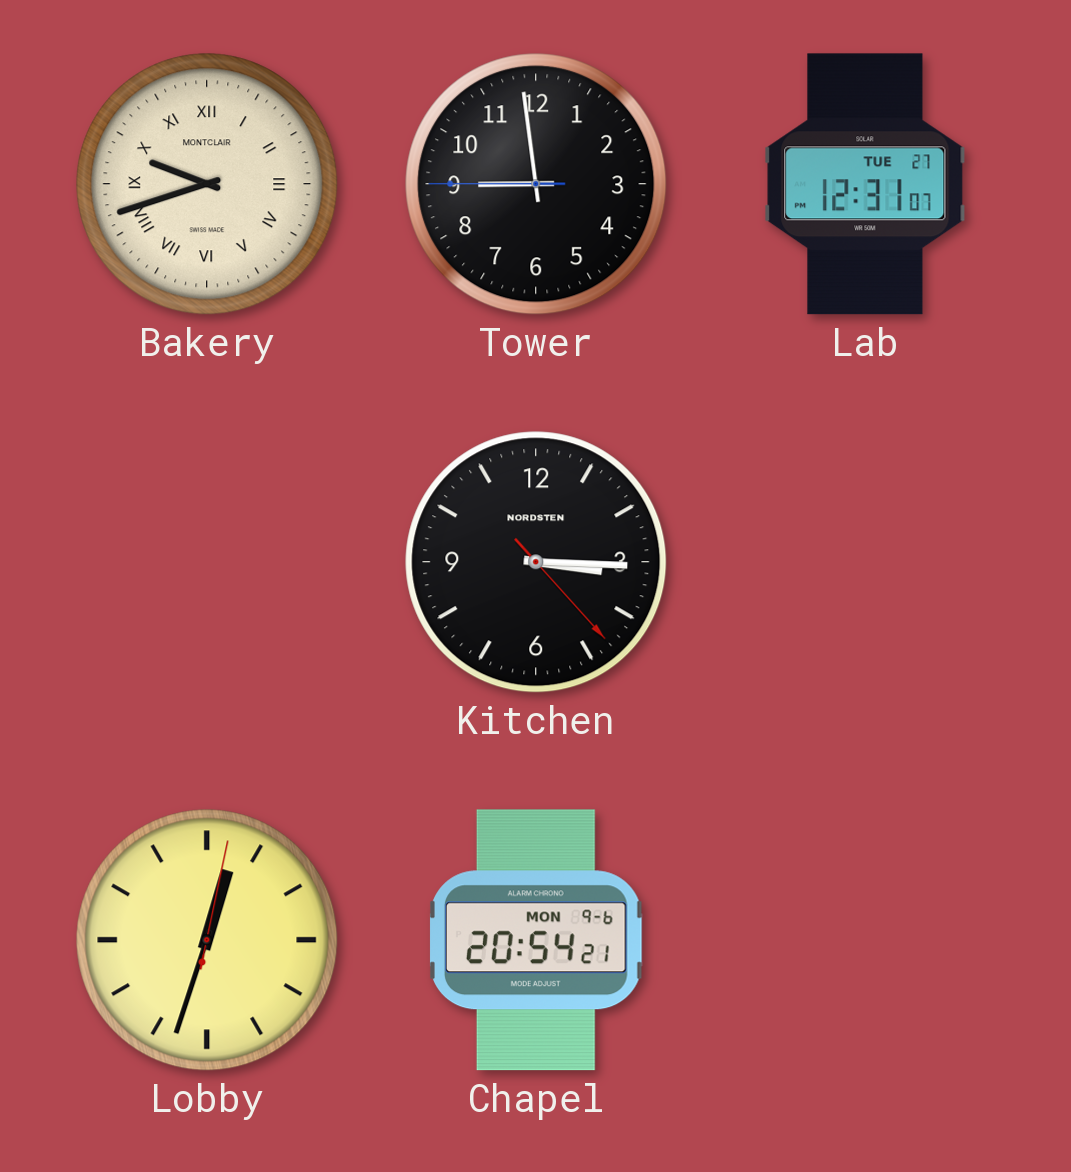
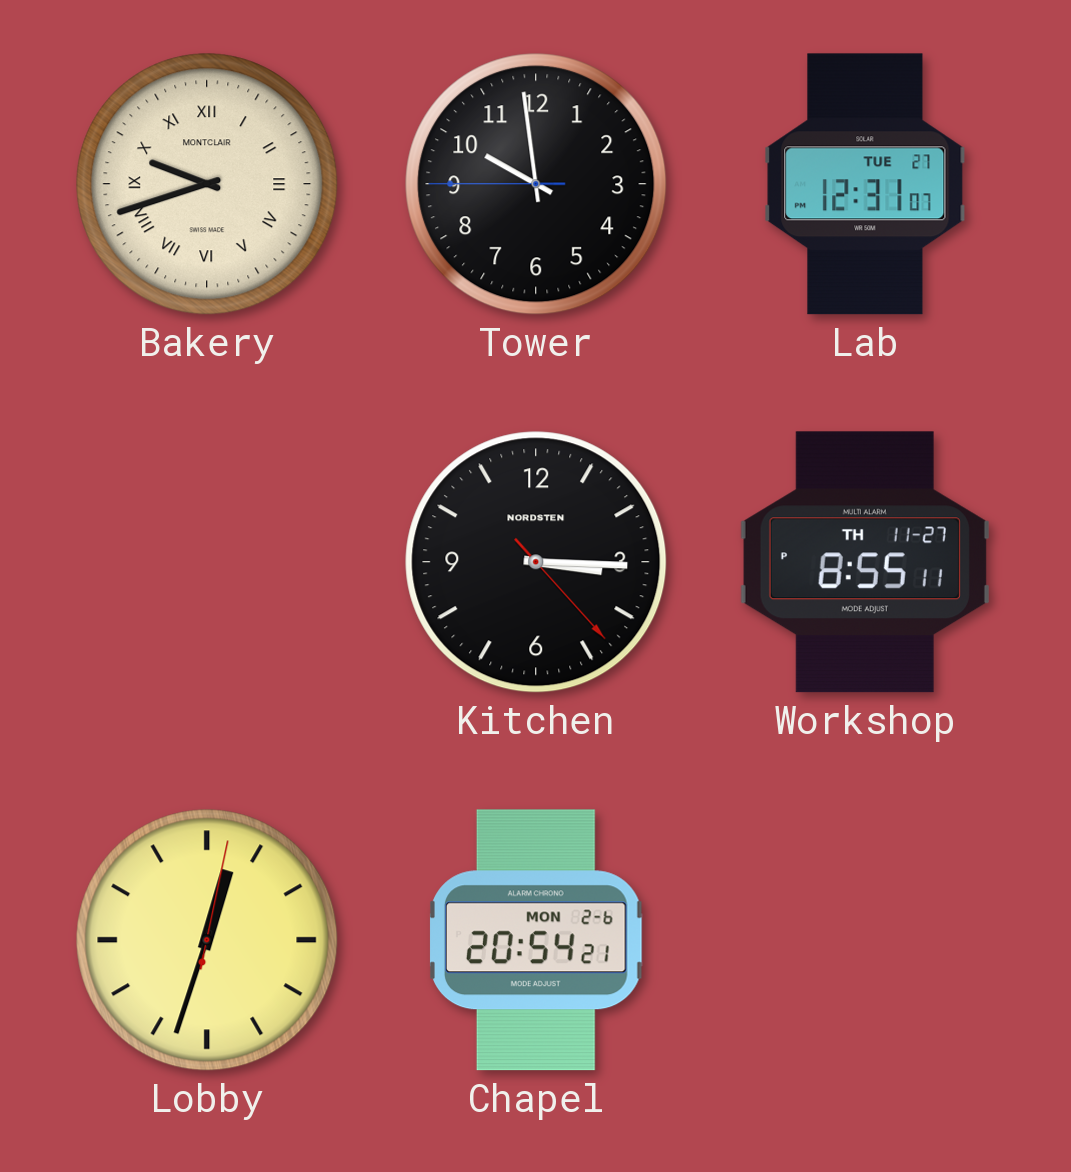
Tower: 8:58 -> 9:58 (536, 184)
Workshop: none -> 8:55 (865, 562)
Chapel date: MON 9-6 -> MON 2-6 (537, 940)
